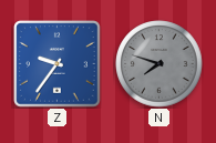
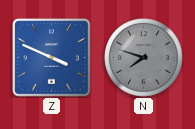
Z: 9:36 -> 3:49 (52, 58)
